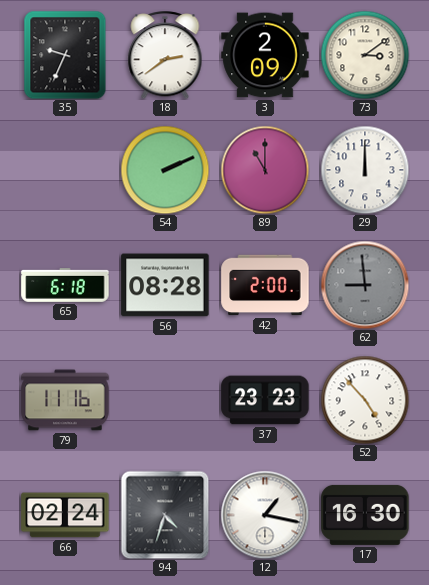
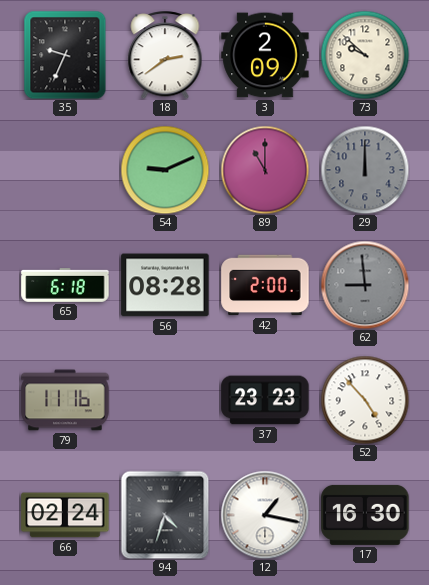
73: 3:09 -> 9:52 (365, 55)
54: 2:11 -> 9:11 (165, 170)
29 dial: white -> grey (365, 170)
